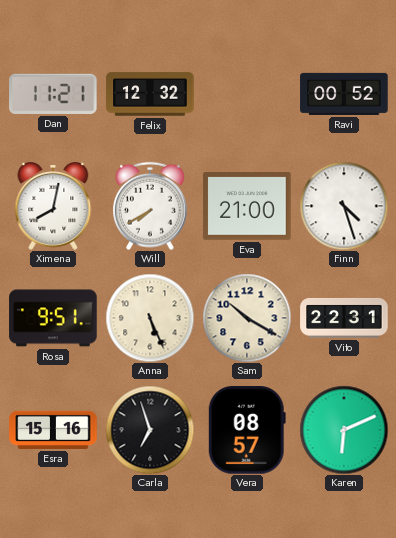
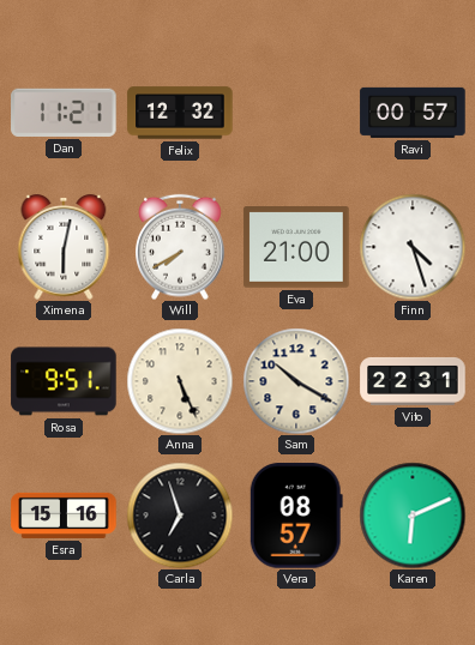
Ravi: 00:52 -> 00:57 (413, 113)
Ximena: 8:02 -> 6:02 (64, 248)
